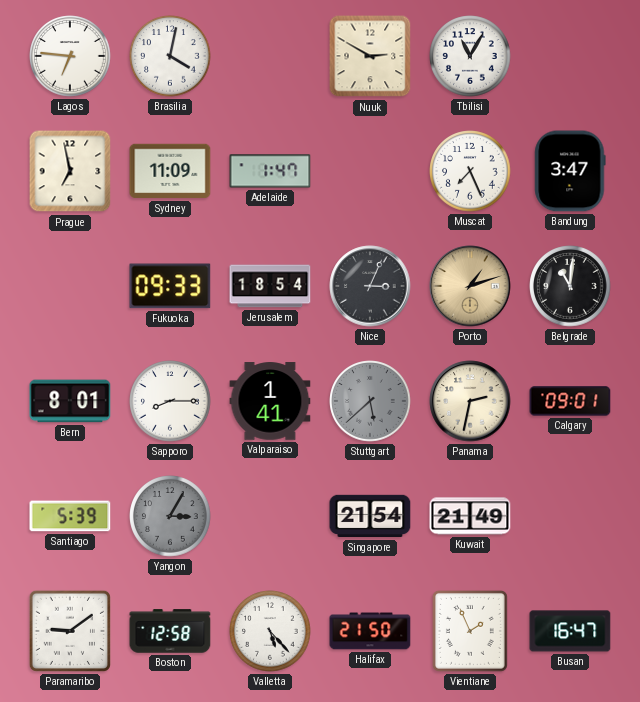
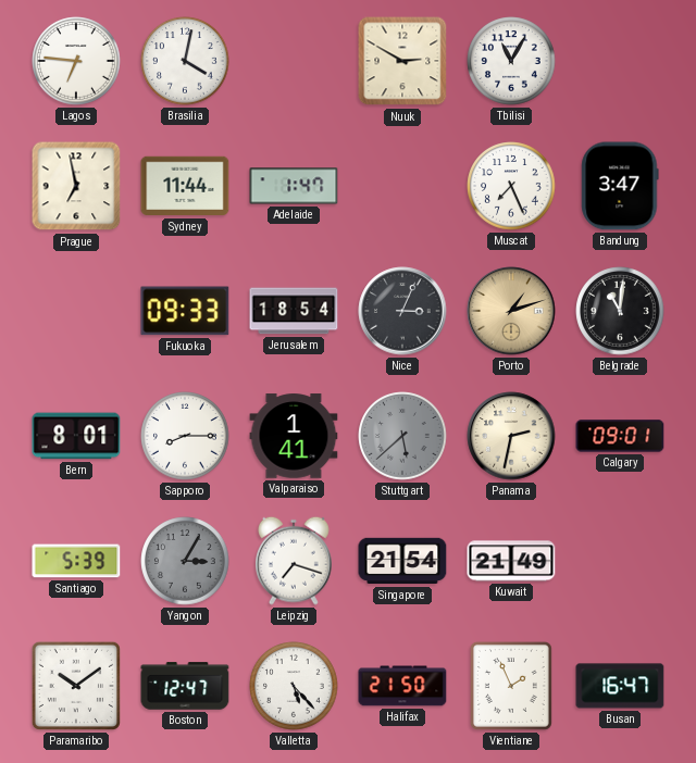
Sydney: 11:09 -> 11:44 (185, 186)
Leipzig: none -> 7:18 (295, 561)
Paramaribo: 9:09 -> 10:09 (76, 686)
Boston: 12:58 -> 12:47 (185, 686)
